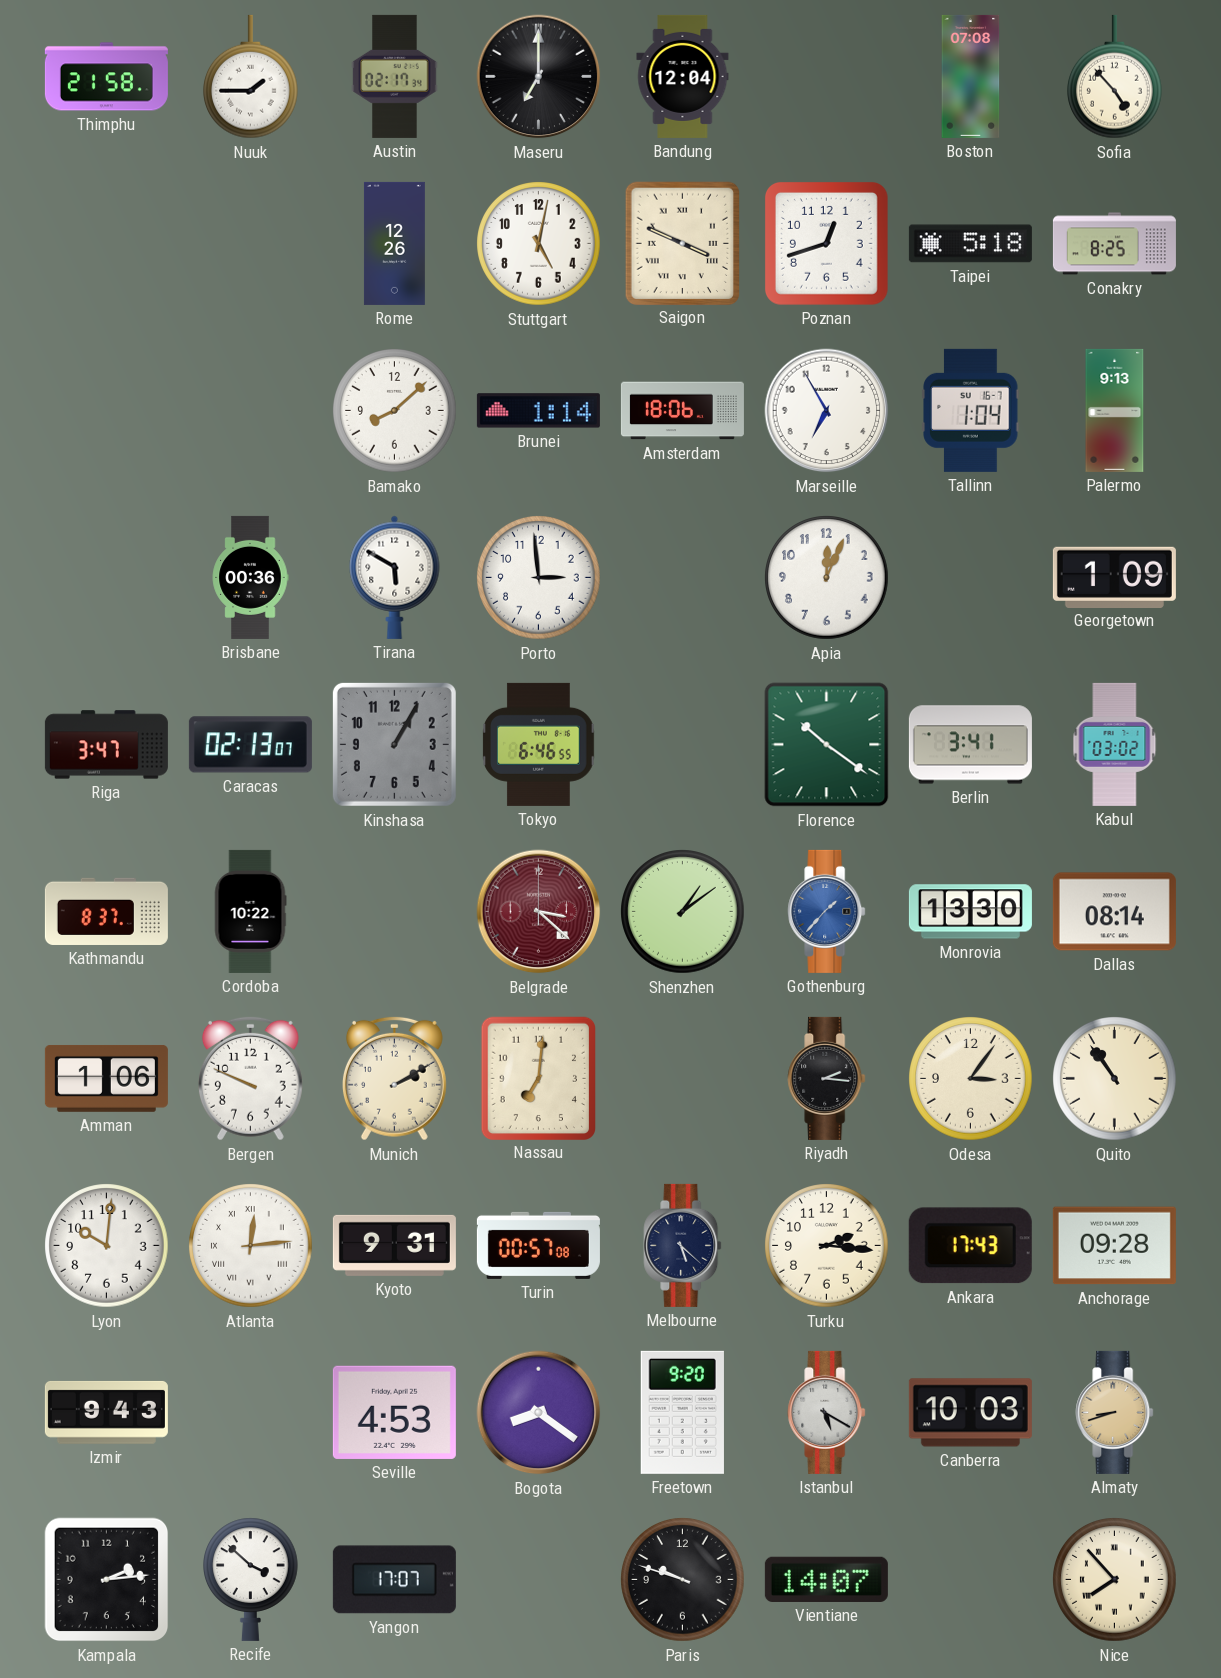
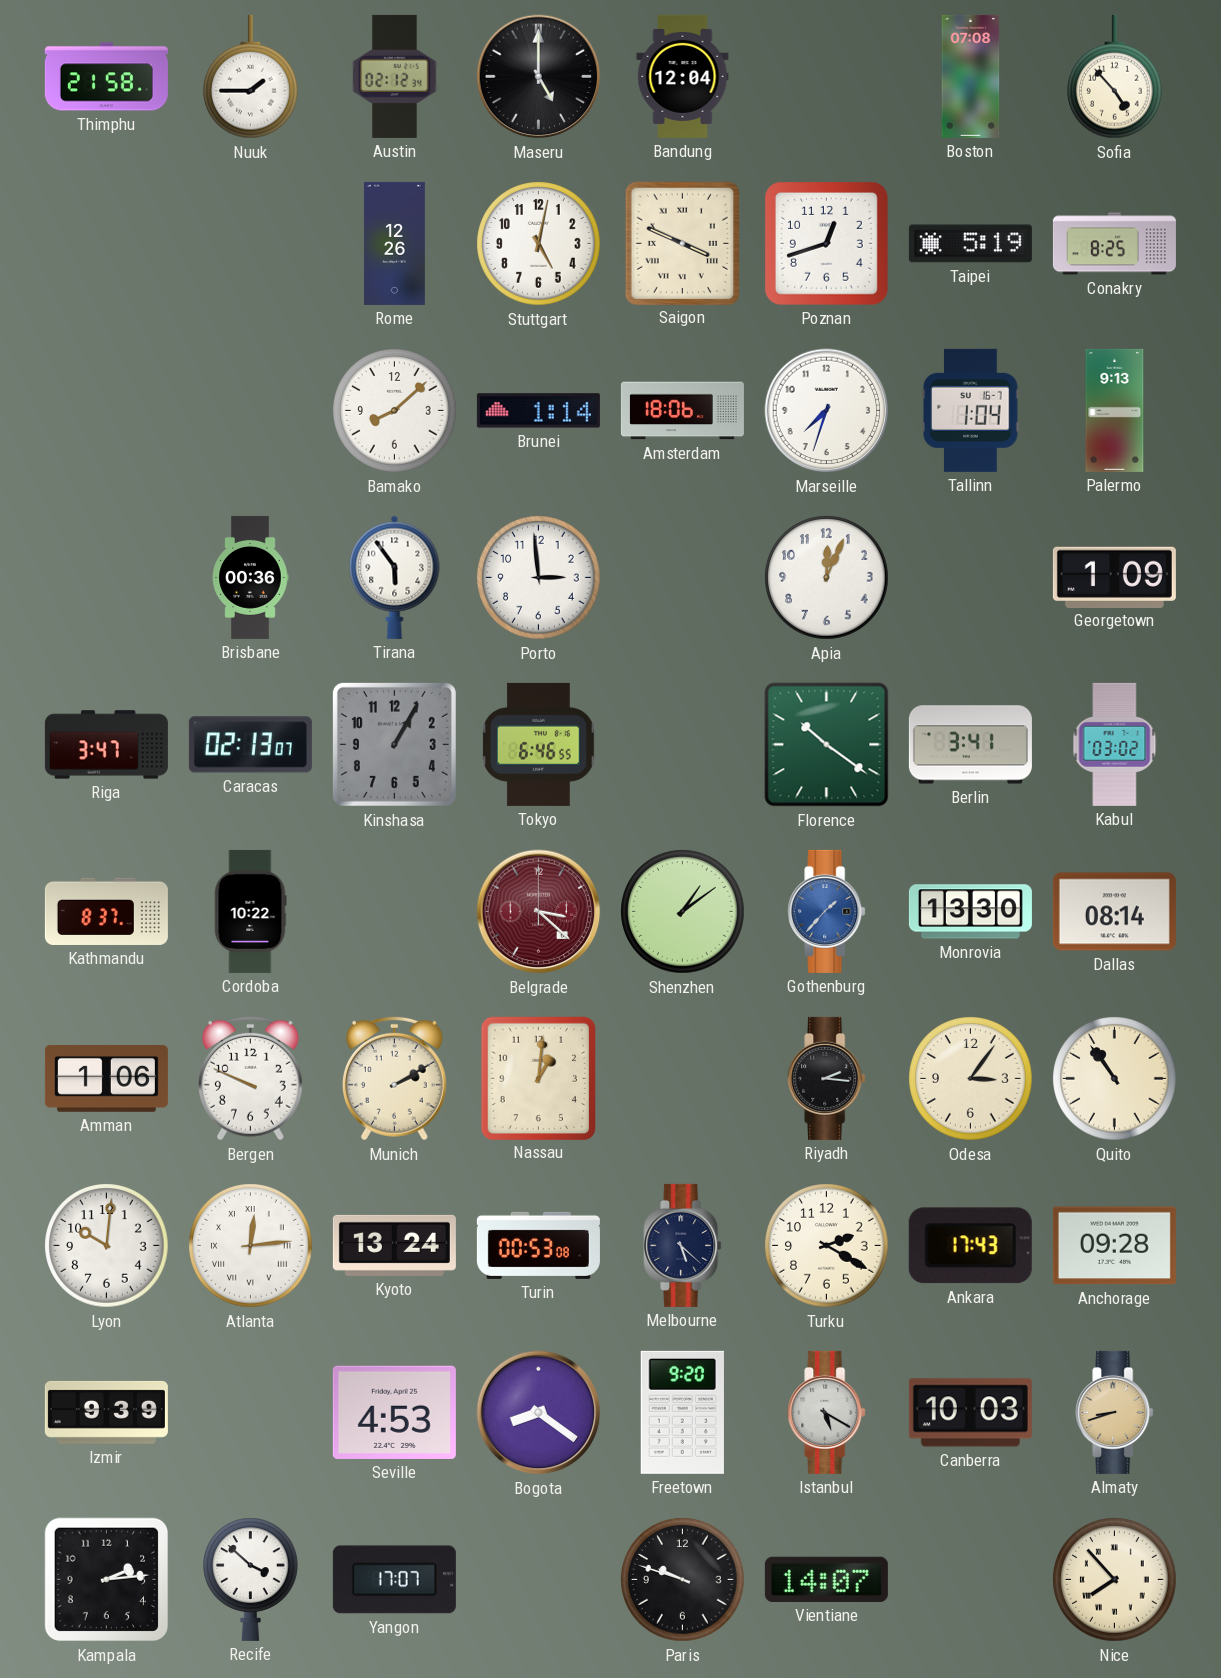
Austin: 02:17 -> 02:12 (395, 76)
Maseru: 7:00 -> 5:00 (539, 77)
Taipei: 5:18 -> 5:19 (970, 244)
Marseille: 6:55 -> 7:33 (827, 411)
Tirana: 5:50 -> 5:54 (395, 577)
Nassau: 7:01 -> 1:01 (538, 1078)
Kyoto: 9:31 -> 13:24 (394, 1245)
Turin: 00:57 -> 00:53 (538, 1245)
Turku: 2:16 -> 2:20 (827, 1246)
Izmir: 9:43 -> 9:39 (106, 1412)
